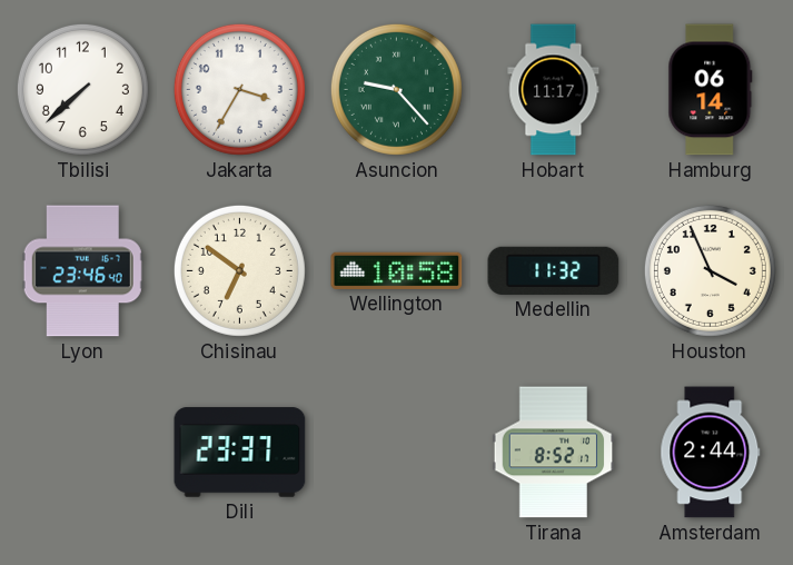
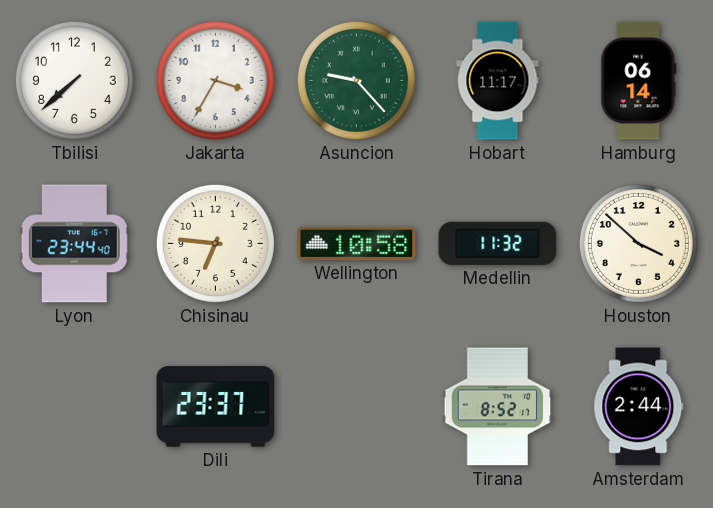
Lyon: 23:46 -> 23:44 (74, 244)
Chisinau: 6:51 -> 6:46 (215, 243)
Houston: 3:56 -> 3:52 (638, 243)
